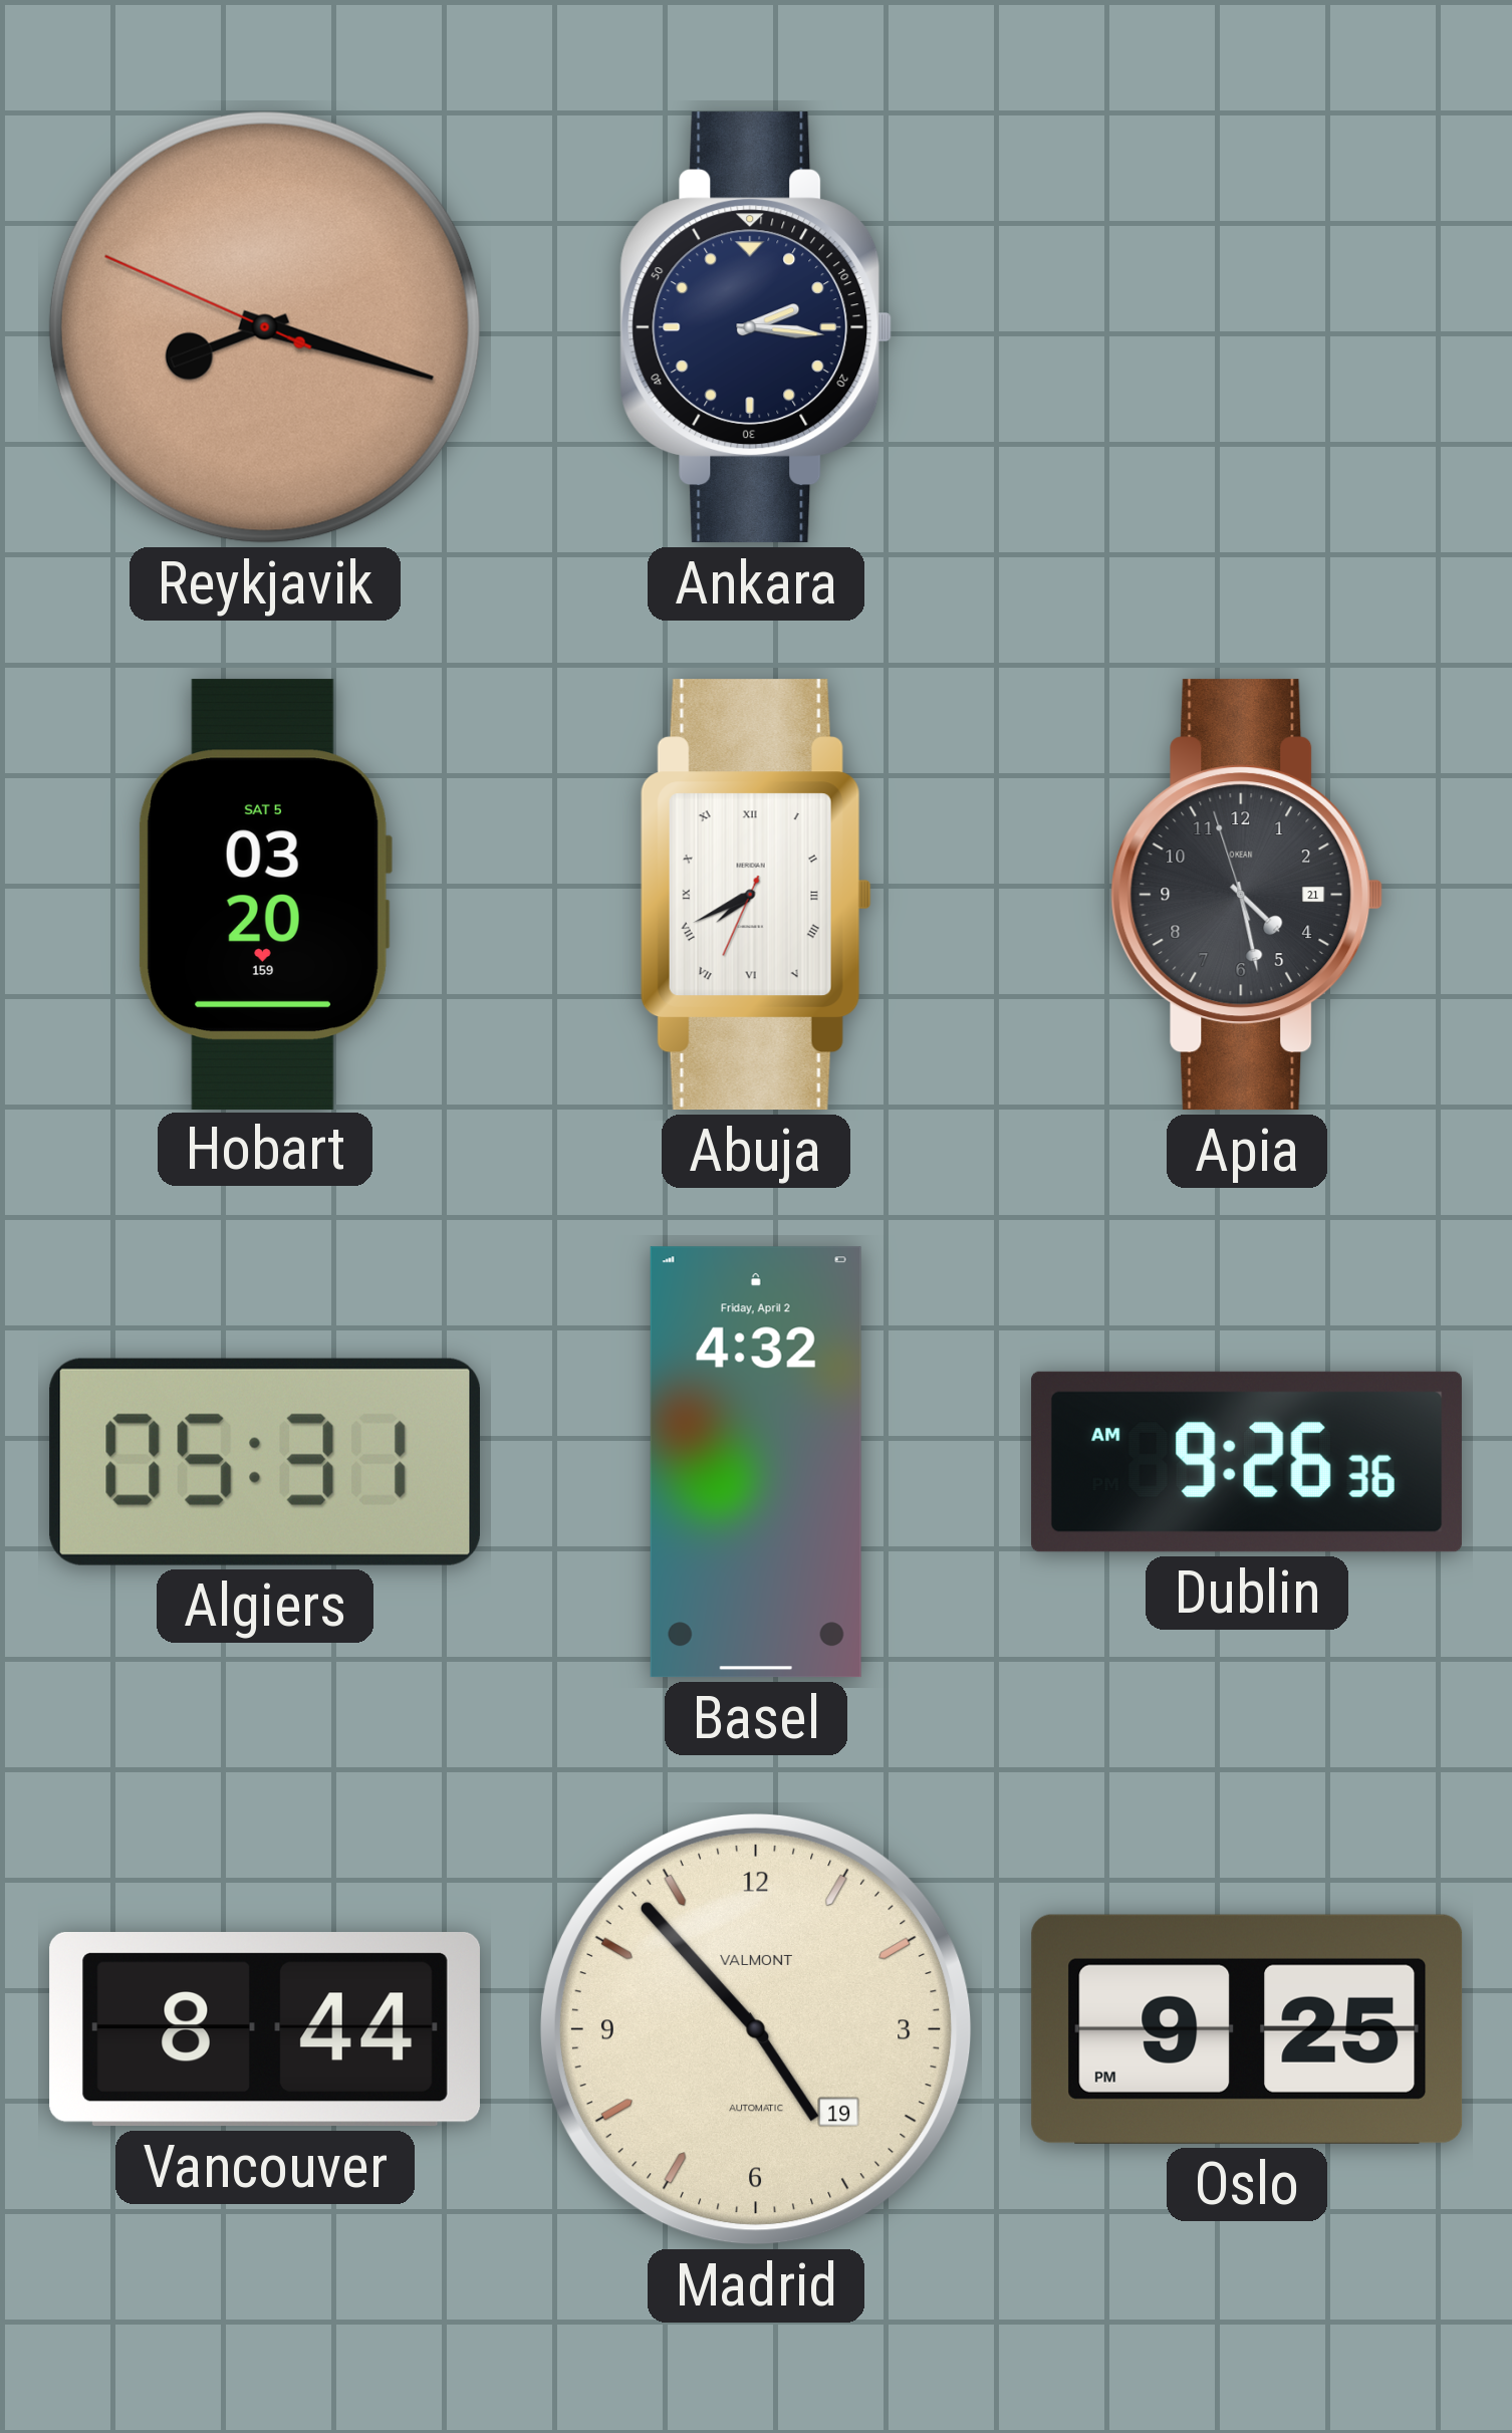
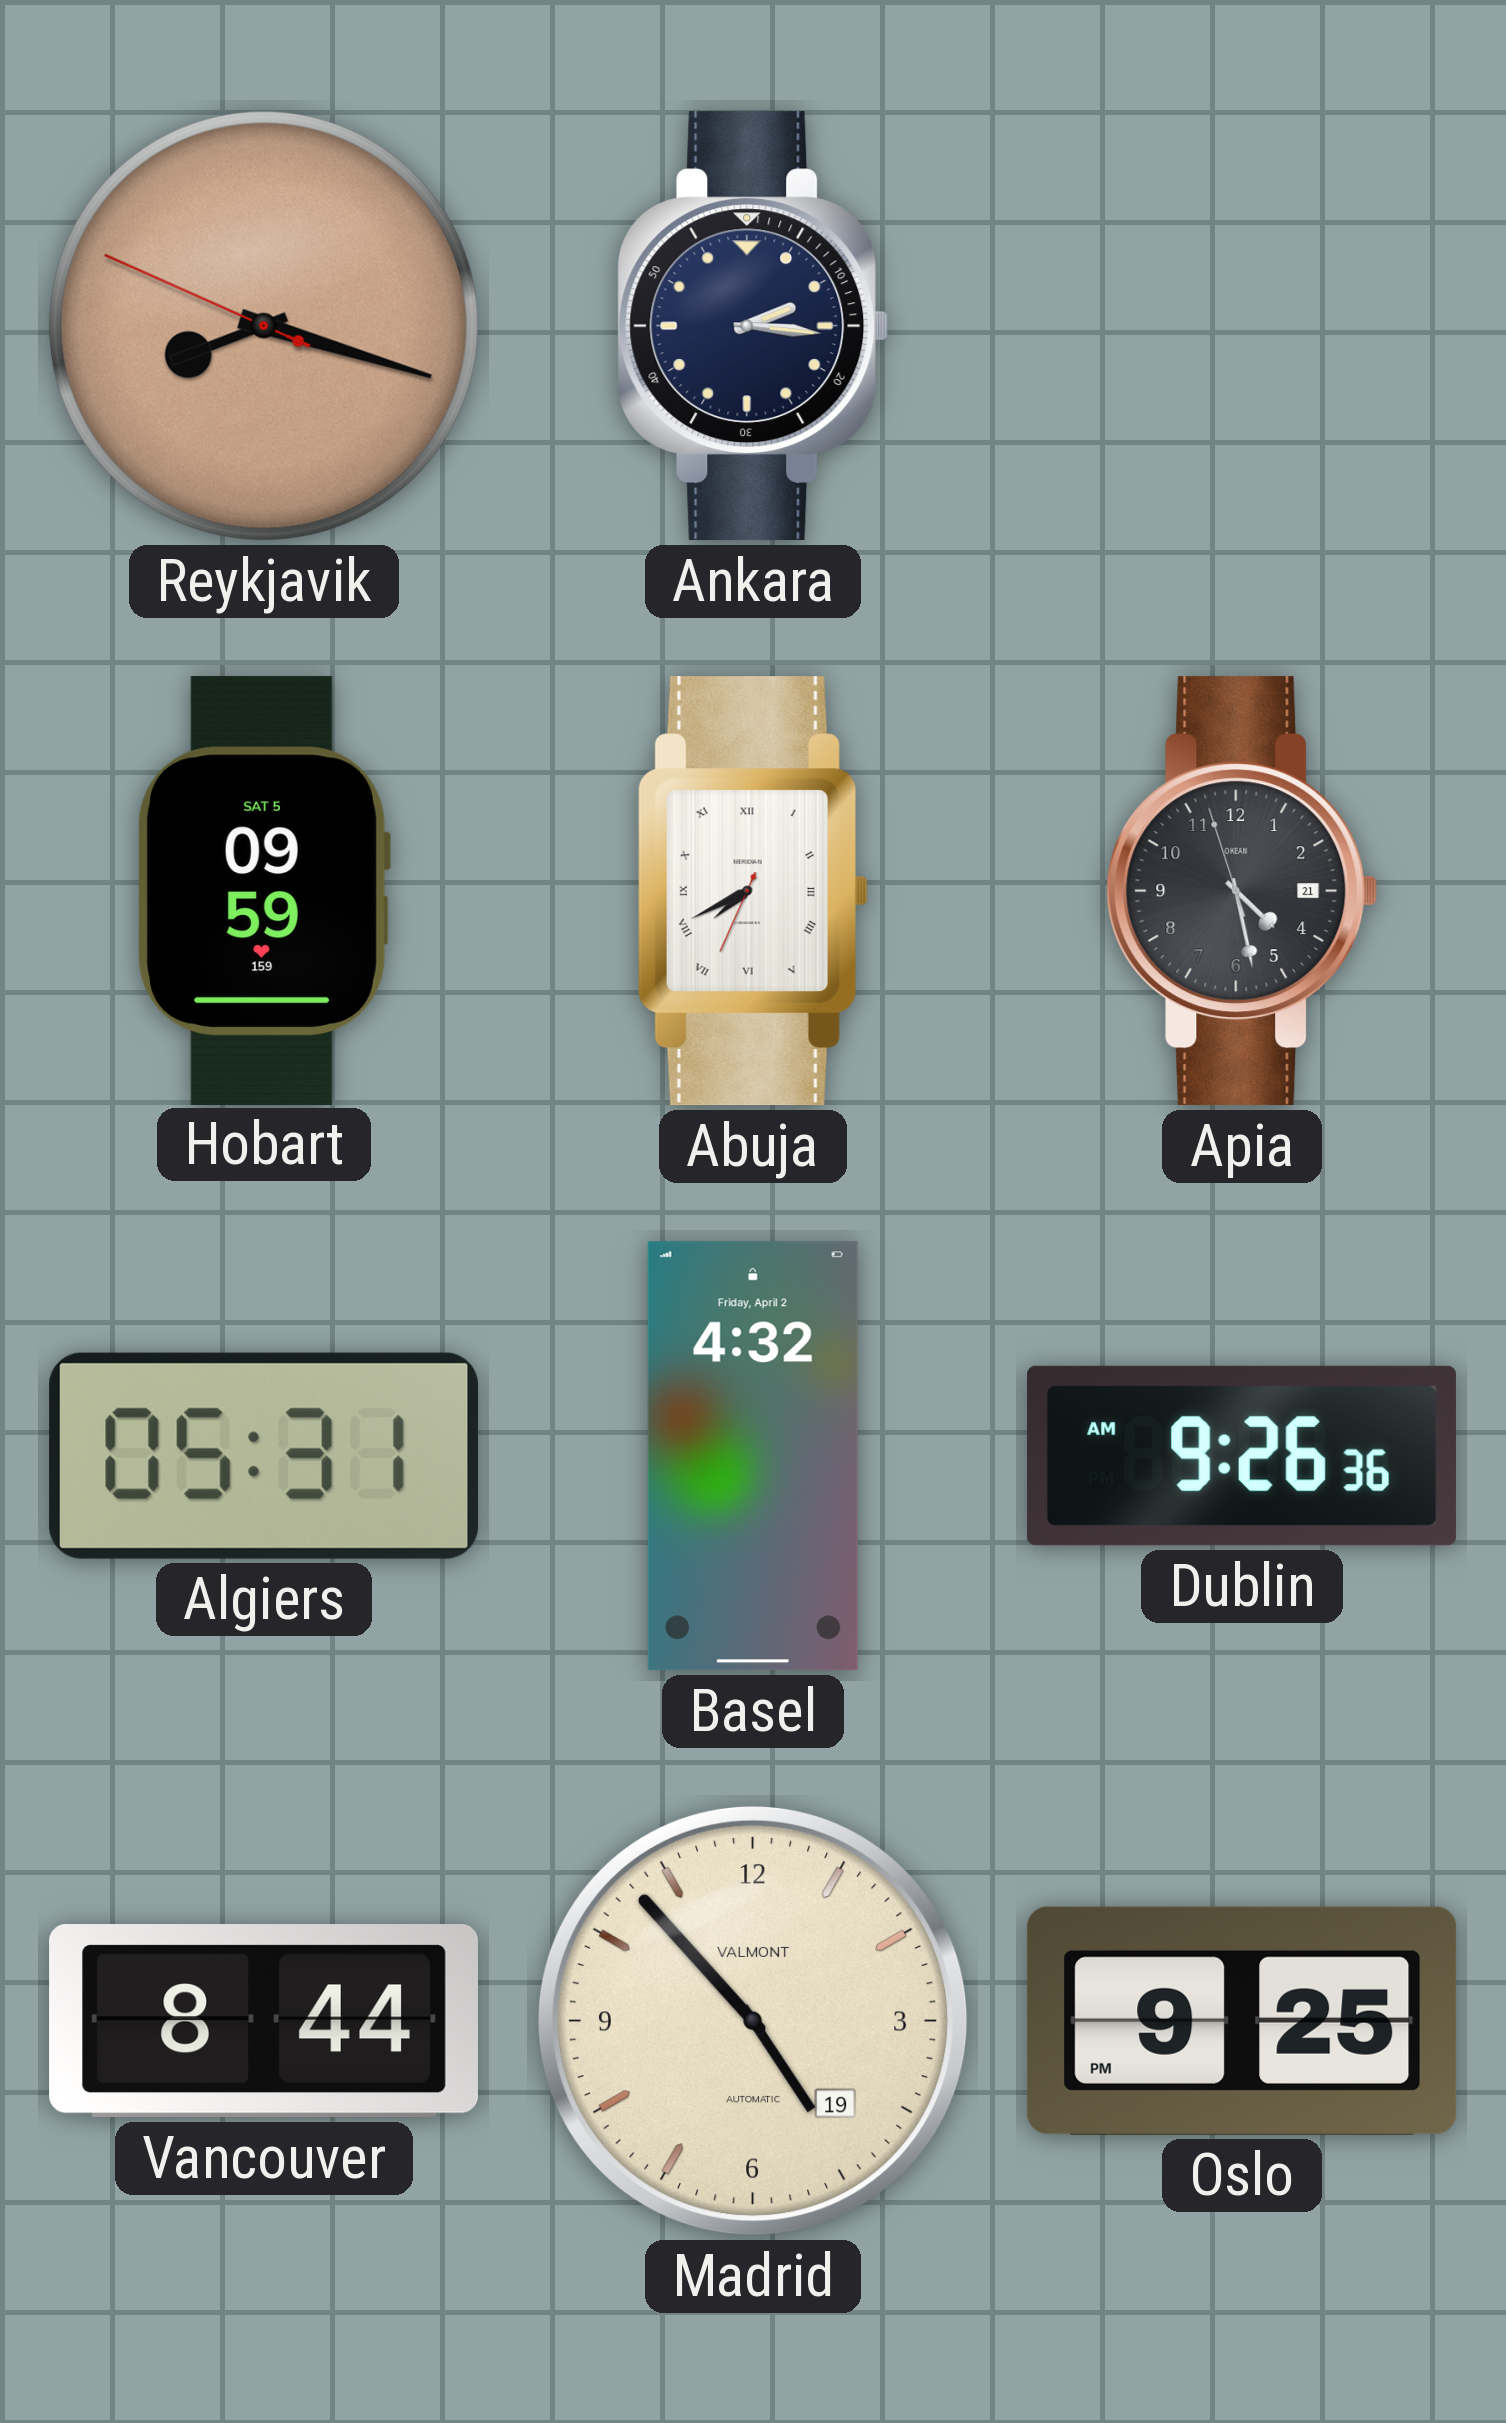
Hobart: 03:20 -> 09:59 (264, 890)
